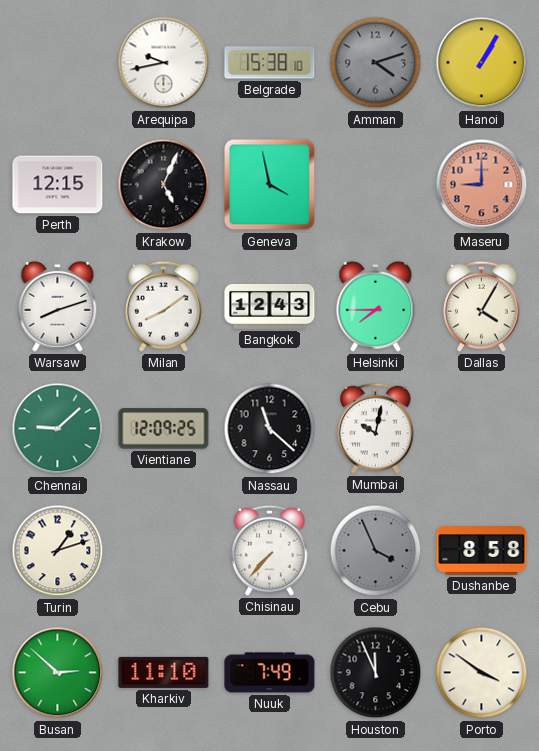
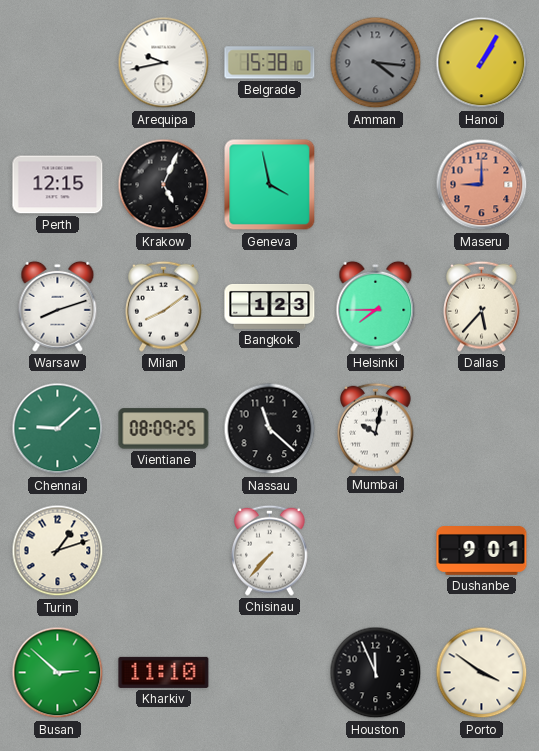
Amman: 4:12 -> 4:16 (376, 63)
Bangkok: 12:43 -> 1:23 (270, 306)
Dallas: 4:05 -> 5:37 (482, 306)
Vientiane: 12:09 -> 08:09 (164, 429)
Cebu: 3:56 -> none (376, 551)
Dushanbe: 8:58 -> 9:01 (482, 551)
Nuuk: 7:49 -> none (270, 673)
